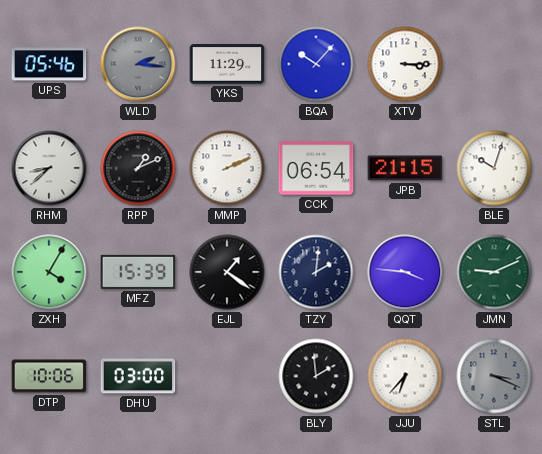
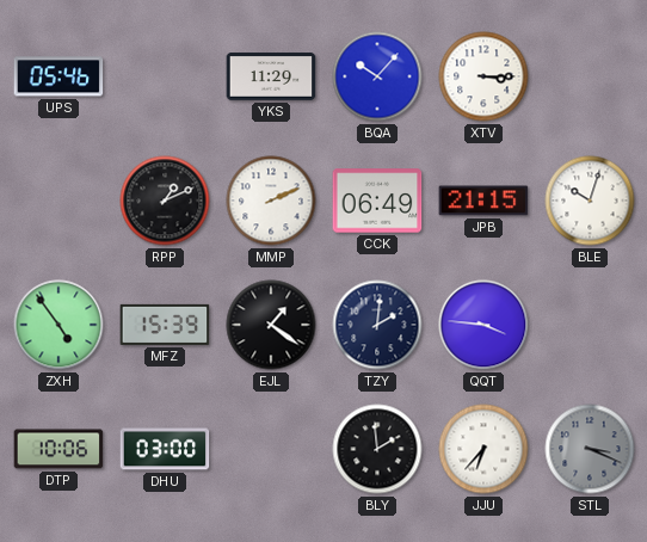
WLD: 2:16 -> none (138, 64)
RHM: 8:38 -> none (49, 168)
CCK: 06:54 -> 06:49 (377, 201)
ZXH: 4:05 -> 4:54 (58, 325)
JMN: 9:11 -> none (494, 272)
